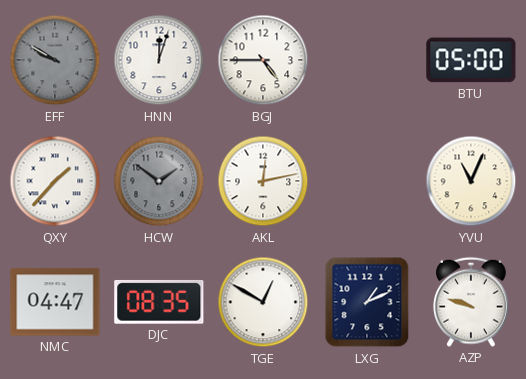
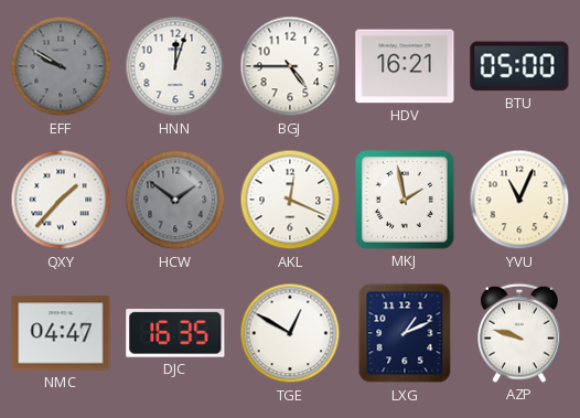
HDV: none -> 16:21 (405, 66)
AKL: 12:13 -> 12:19 (290, 200)
MKJ: none -> 1:58 (406, 201)
DJC: 08:35 -> 16:35 (175, 333)
